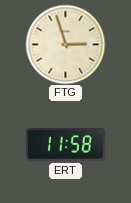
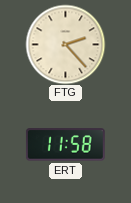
FTG: 2:57 -> 2:23 (65, 44)
